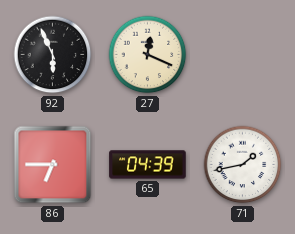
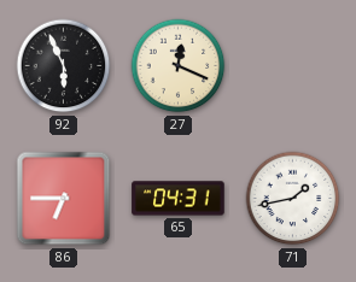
65: 04:39 -> 04:31 (179, 199)
